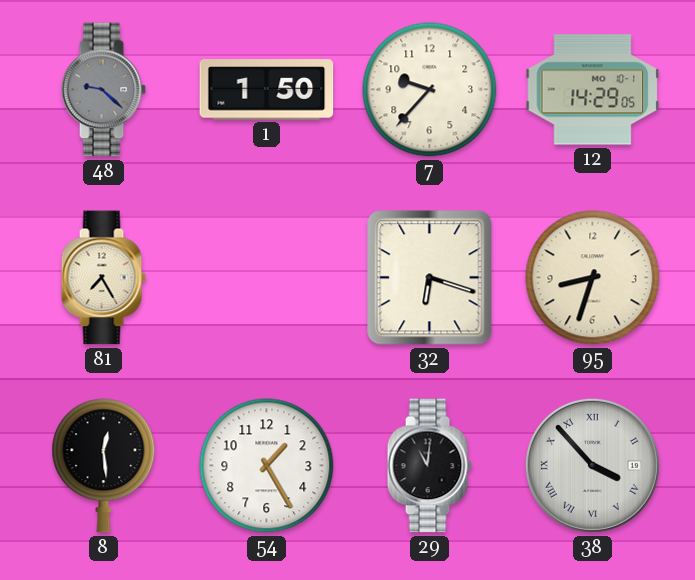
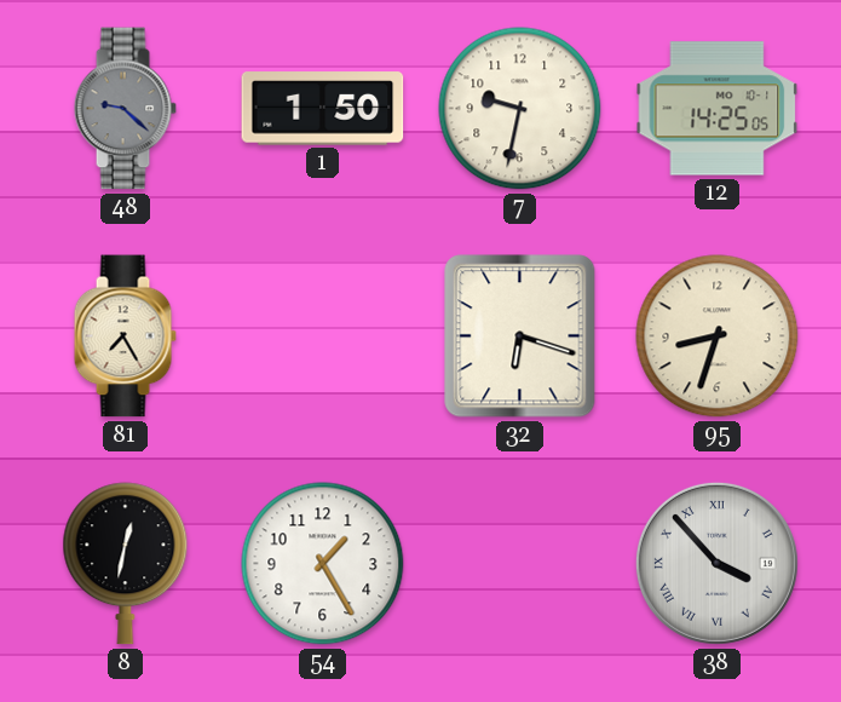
7: 9:37 -> 9:32 (520, 109)
12: 14:29 -> 14:25 (718, 109)
8: 12:29 -> 12:32 (126, 564)
29: 11:01 -> none (429, 466)
